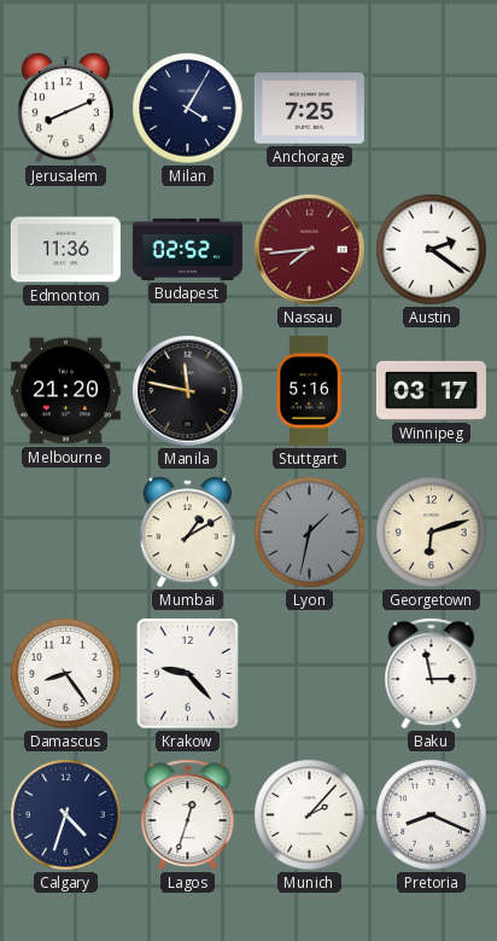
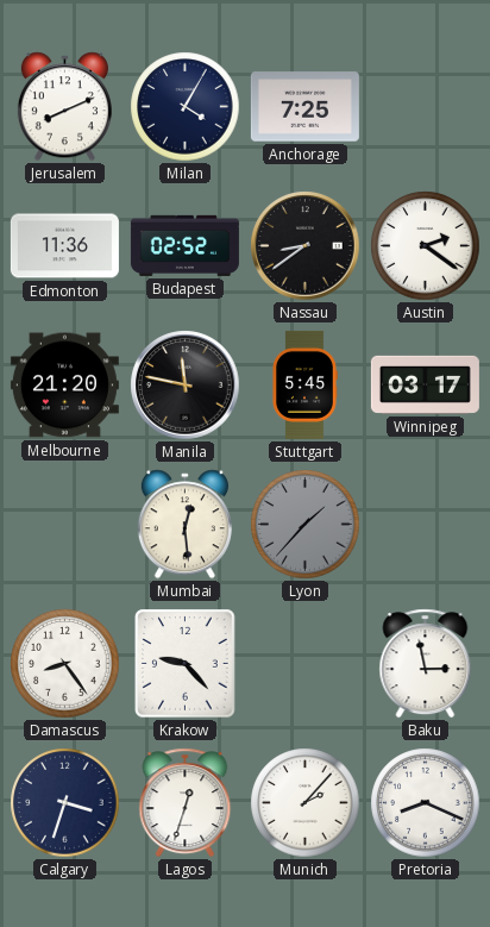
Nassau: 7:44 -> 8:39 (306, 246)
Nassau dial: burgundy -> black (306, 246)
Stuttgart: 5:16 -> 5:45 (304, 384)
Mumbai: 1:10 -> 12:29 (184, 525)
Lyon: 1:32 -> 1:37 (306, 525)
Georgetown: 6:12 -> none (432, 533)
Calgary: 4:33 -> 3:33 (65, 803)
